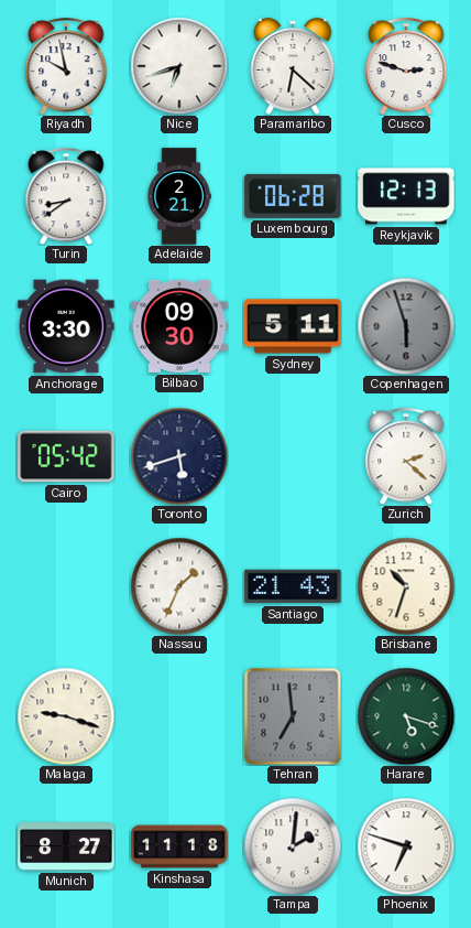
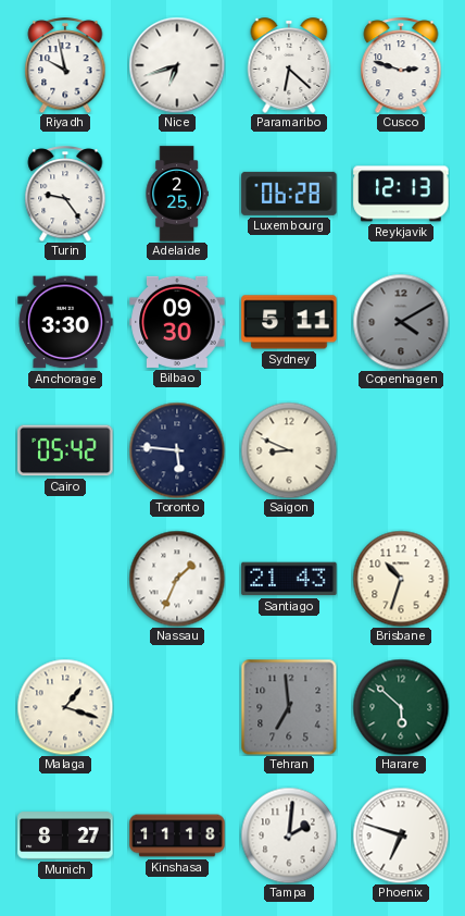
Turin: 8:39 -> 9:24 (65, 194)
Adelaide: 2:21 -> 2:25 (177, 194)
Copenhagen: 5:57 -> 4:10 (401, 322)
Toronto: 5:42 -> 5:46 (177, 450)
Saigon: none -> 8:49 (289, 450)
Zurich: 2:22 -> none (406, 456)
Malaga: 9:18 -> 1:18 (65, 707)
Harare: 5:18 -> 5:52 (401, 707)
